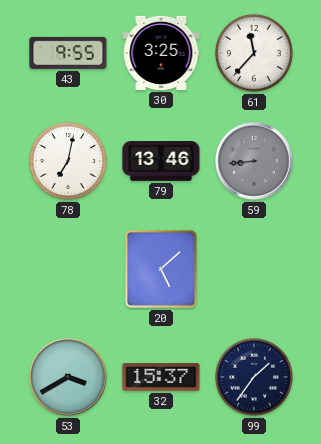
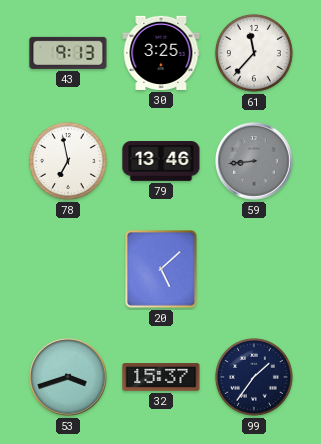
43: 9:55 -> 9:13 (68, 53)
78: 7:02 -> 6:58 (68, 161)
53: 3:40 -> 3:42 (68, 377)
